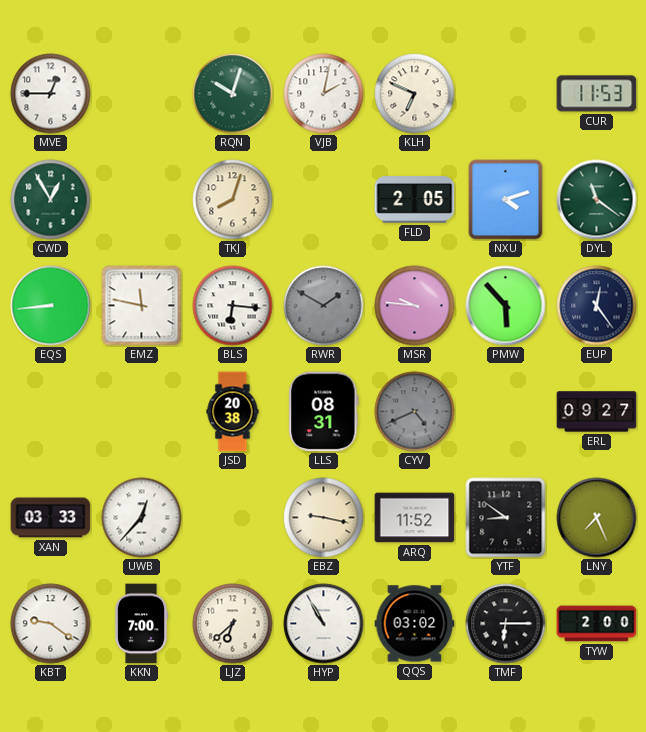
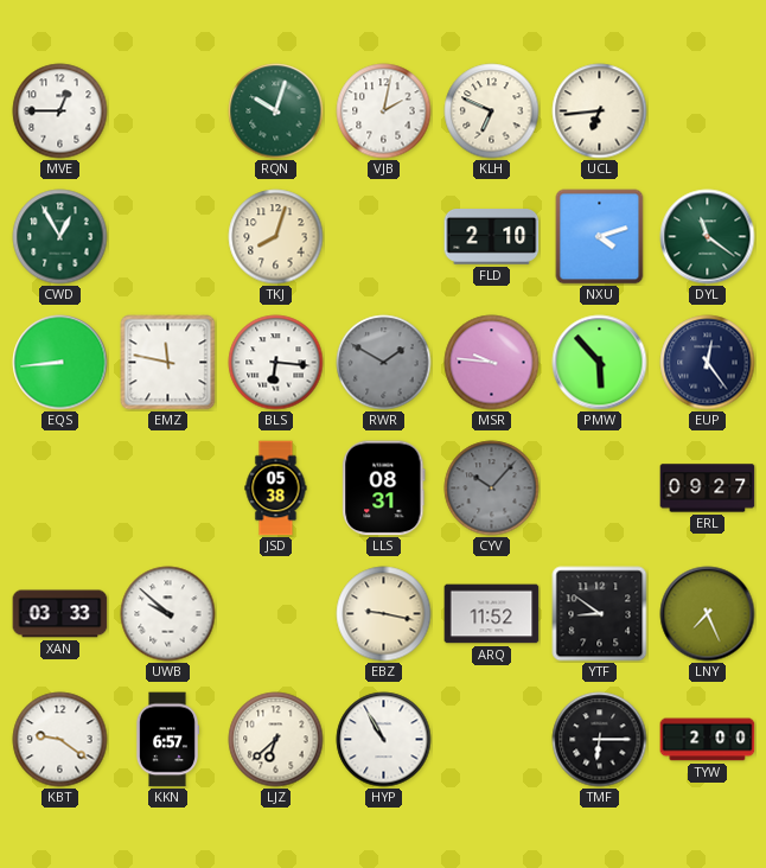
UCL: none -> 6:44 (600, 111)
CUR: 11:53 -> none (597, 94)
FLD: 2:05 -> 2:10 (492, 237)
JSD: 20:38 -> 05:38 (276, 489)
CYV: 4:41 -> 10:07 (492, 489)
UWB: 12:37 -> 9:52 (168, 614)
KKN: 7:00 -> 6:57 (166, 740)
QQS: 03:02 -> none (415, 624)
